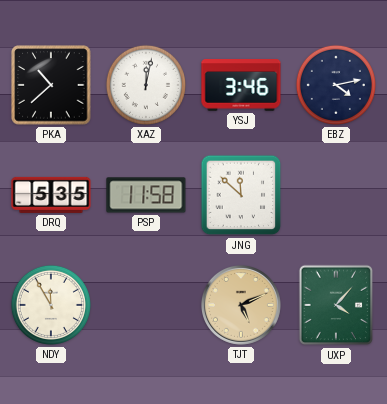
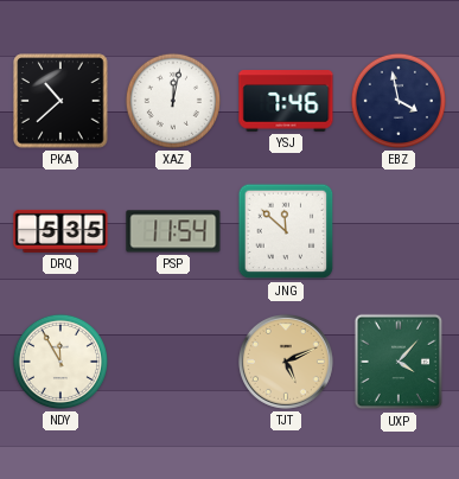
YSJ: 3:46 -> 7:46 (286, 102)
EBZ: 4:13 -> 3:58 (399, 101)
PSP: 11:58 -> 11:54 (173, 231)
